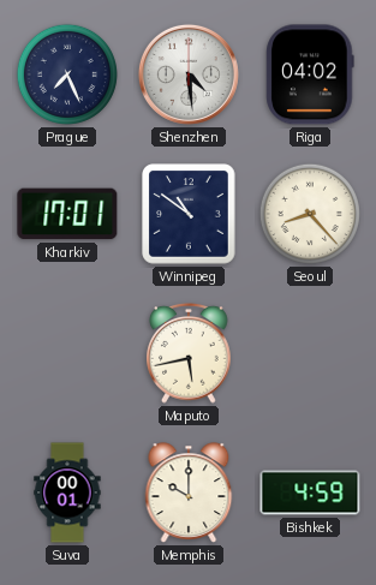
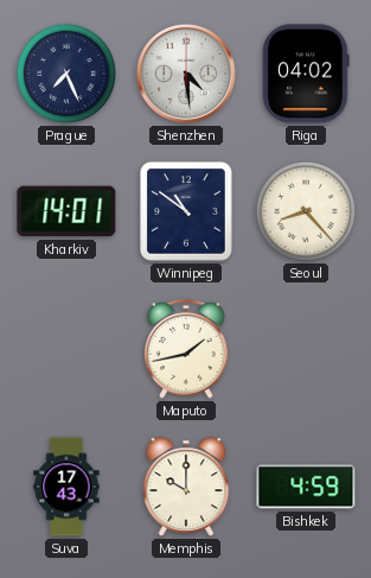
Kharkiv: 17:01 -> 14:01 (66, 211)
Maputo: 5:43 -> 1:43 (187, 349)
Suva: 00:01 -> 17:43 (66, 487)
